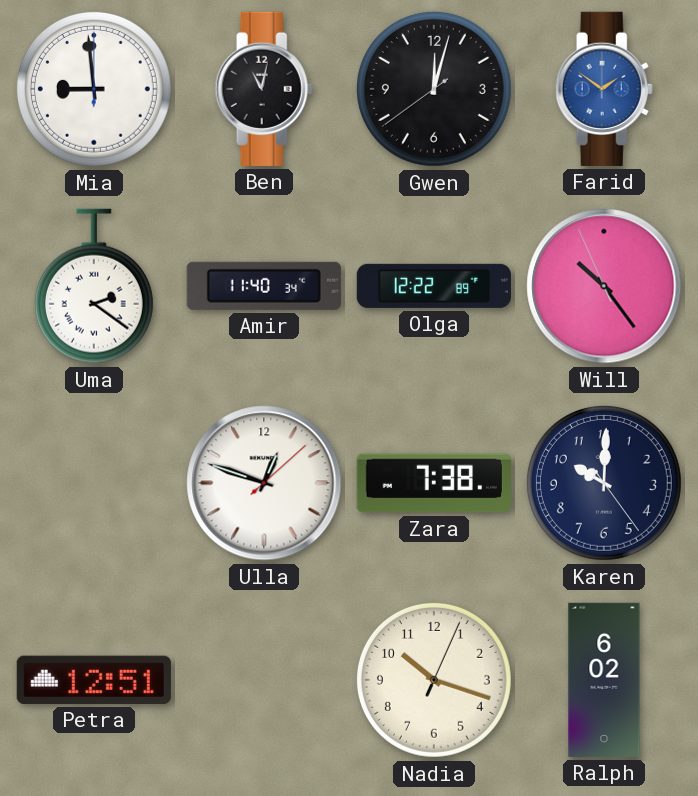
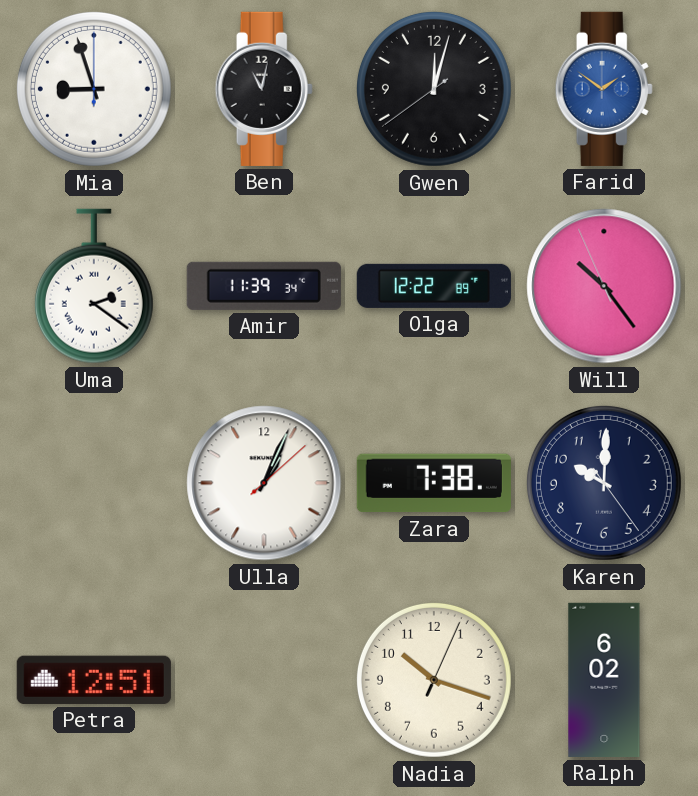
Mia: 8:59 -> 8:57 (94, 89)
Amir: 11:40 -> 11:39 (264, 286)
Ulla: 12:48 -> 1:04 (264, 483)
